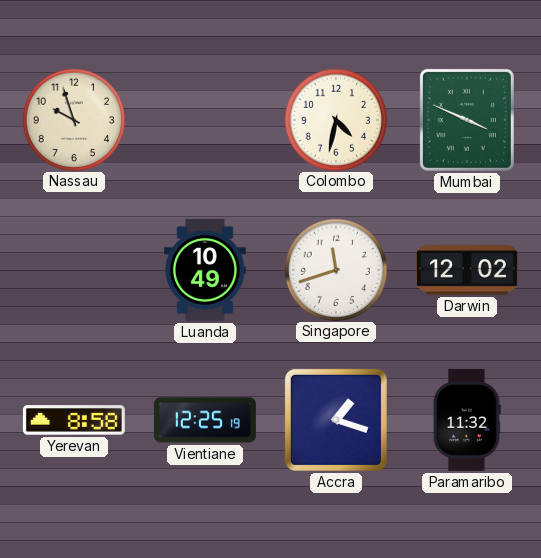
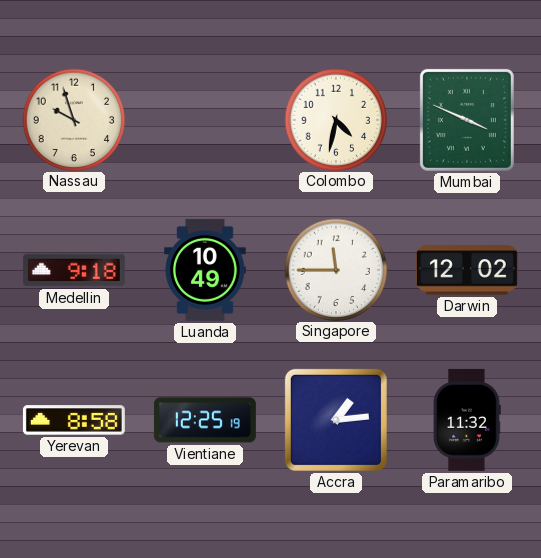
Medellin: none -> 9:18 (74, 270)
Singapore: 11:42 -> 11:45 (335, 269)
Accra: 1:18 -> 1:14 (336, 420)
